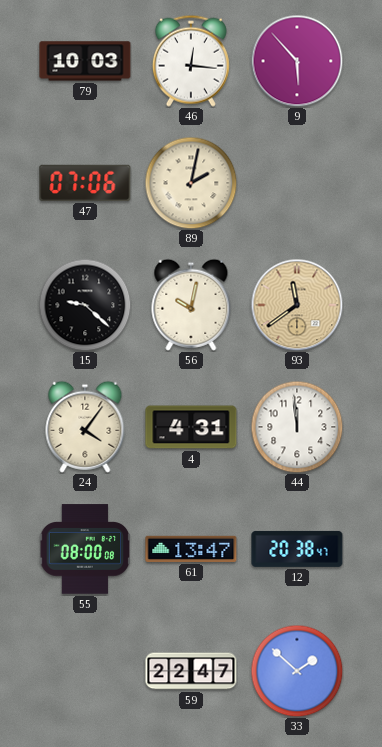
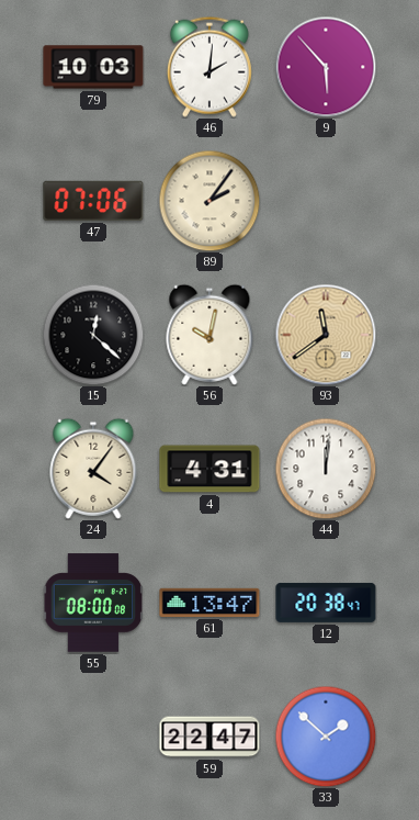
46: 12:16 -> 2:01 (209, 67)
89: 2:02 -> 2:06 (209, 201)
15: 9:22 -> 12:22 (93, 335)
44: 11:59 -> 12:01 (326, 469)
